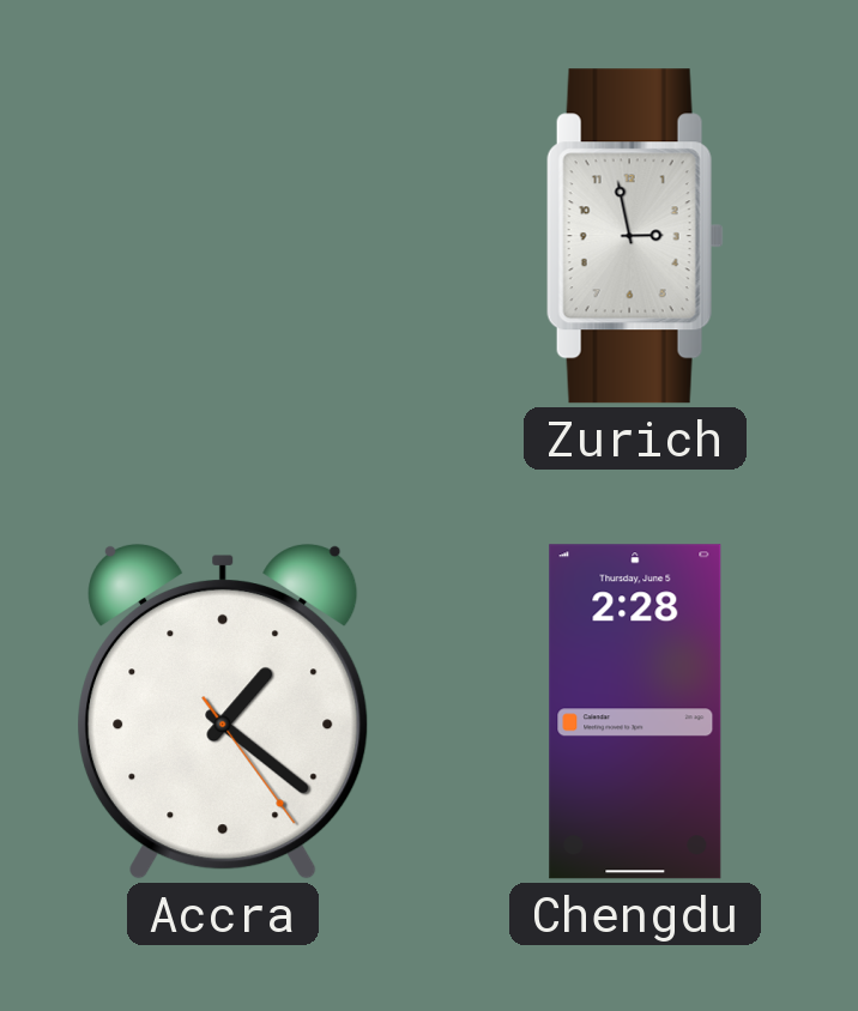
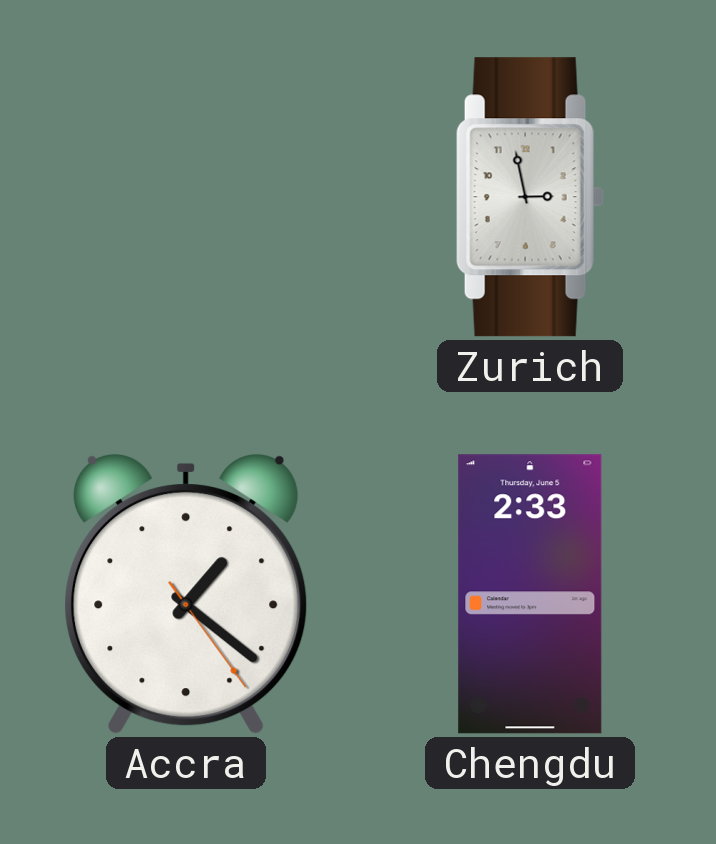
Chengdu: 2:28 -> 2:33 (530, 594)
